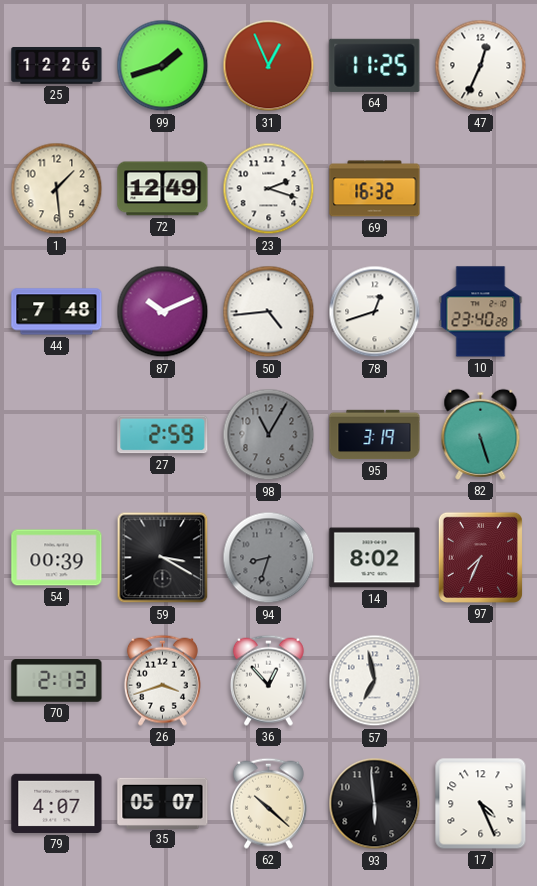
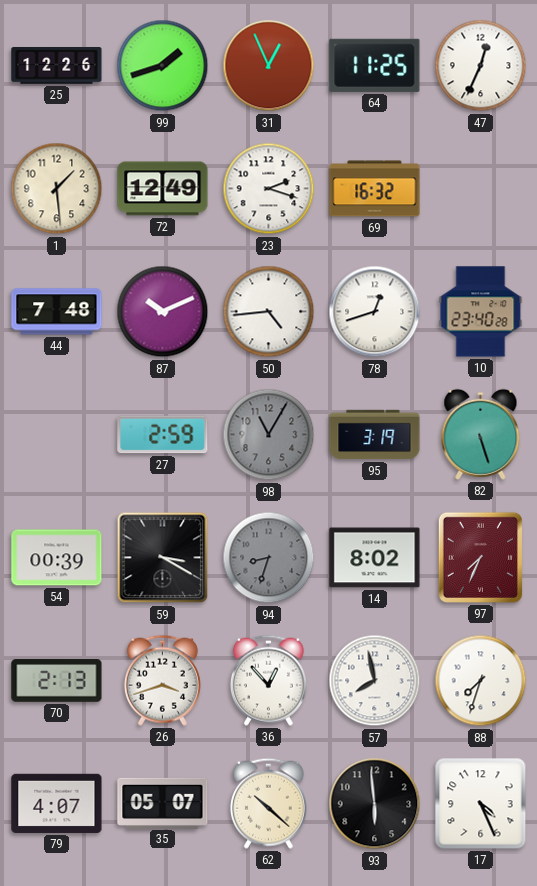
57: 6:58 -> 7:58 (375, 681)
88: none -> 7:33 (481, 681)
